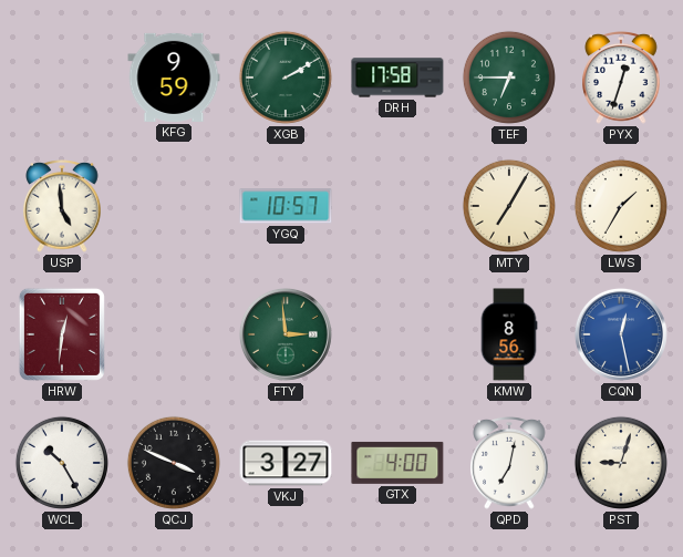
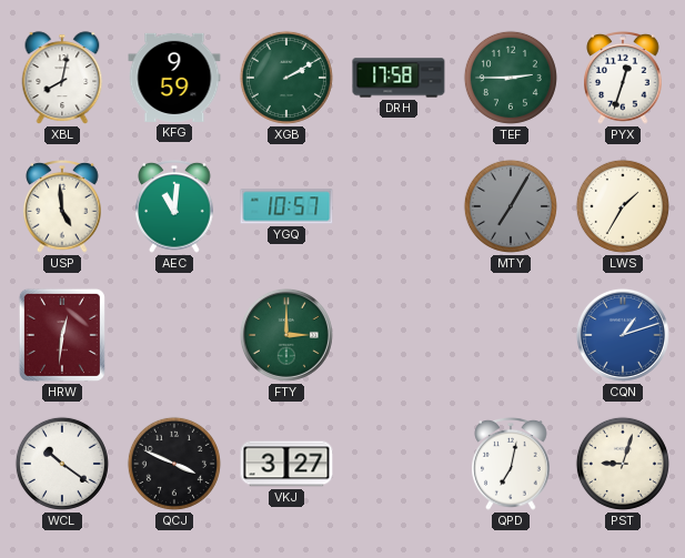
XBL: none -> 8:02 (62, 78)
TEF: 6:45 -> 2:45 (511, 78)
AEC: none -> 11:01 (174, 207)
MTY dial: cream -> grey (511, 206)
FTY: 2:59 -> 3:00 (286, 335)
KMW: 8:56 -> none (509, 334)
CQN: 12:28 -> 1:12 (623, 335)
WCL: 10:25 -> 10:21 (62, 464)
GTX: 4:00 -> none (397, 463)
